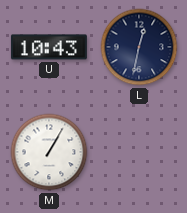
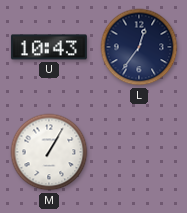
L: 12:32 -> 12:36 (139, 47)
